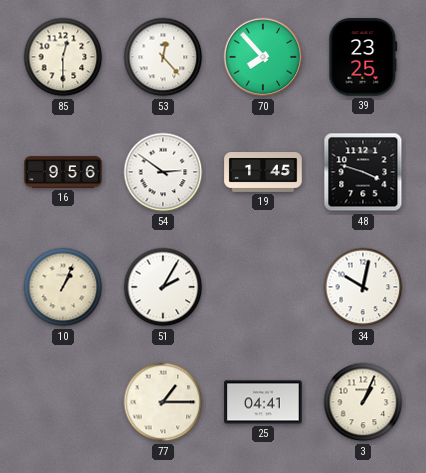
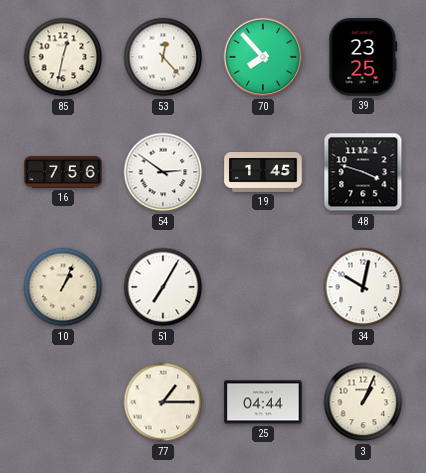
85: 12:30 -> 12:32 (63, 57)
16: 9:56 -> 7:56 (63, 172)
51: 2:05 -> 7:05 (163, 287)
25: 04:41 -> 04:44 (263, 402)
